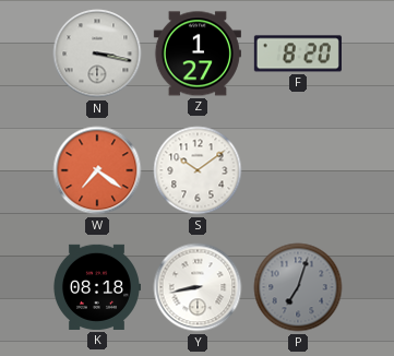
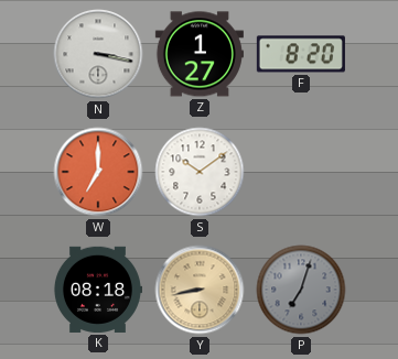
W: 7:21 -> 7:00 (98, 172)
Y dial: white -> champagne (200, 290)
